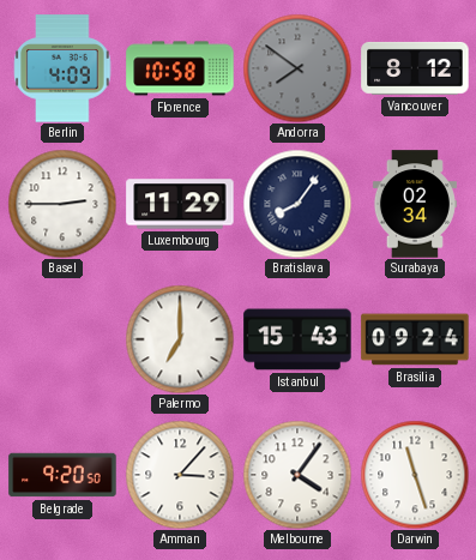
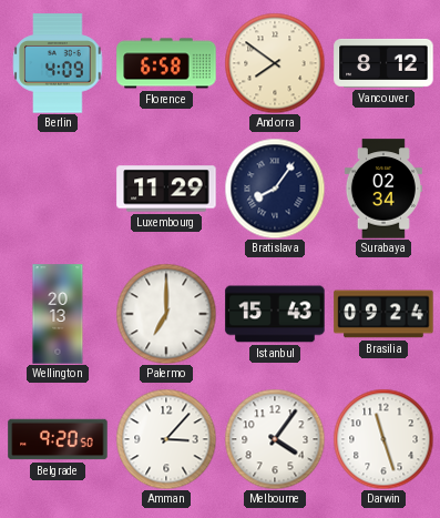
Florence: 10:58 -> 6:58 (166, 63)
Andorra dial: grey -> cream (275, 63)
Basel: 2:45 -> none (62, 204)
Wellington: none -> 20:13 (58, 314)
